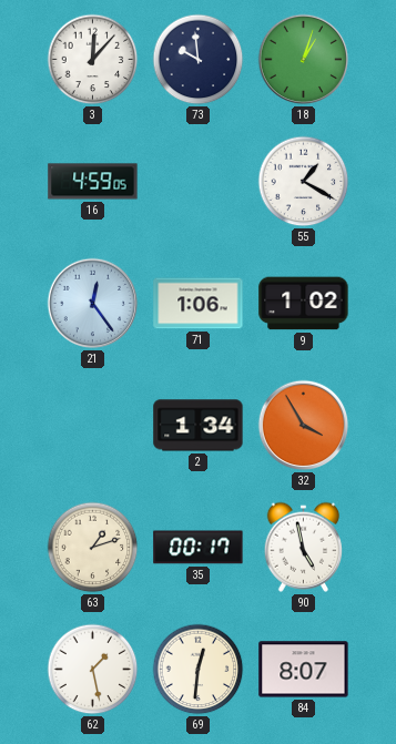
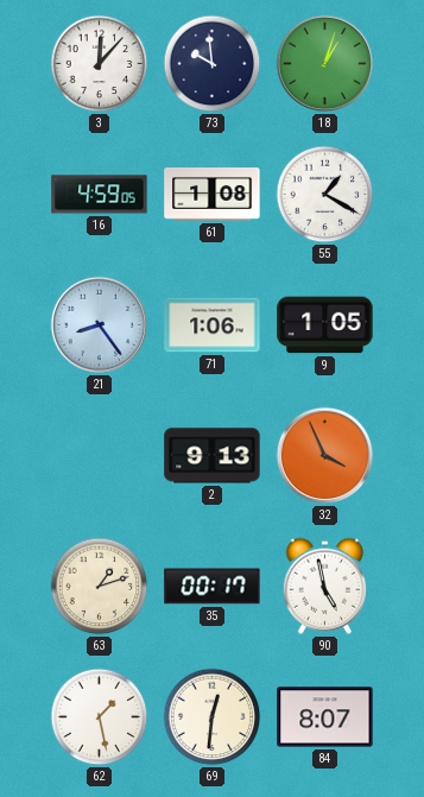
61: none -> 1:08 (213, 195)
21: 12:24 -> 8:24 (100, 325)
9: 1:02 -> 1:05 (325, 325)
2: 1:34 -> 9:13 (213, 456)
32: 3:55 -> 3:56 (325, 456)
